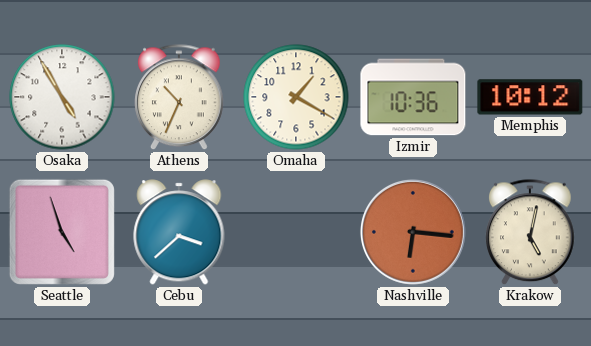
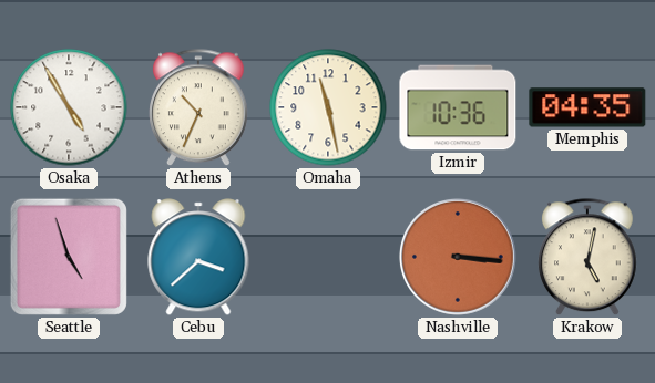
Omaha: 1:20 -> 11:28 (328, 107)
Memphis: 10:12 -> 04:35 (587, 107)
Nashville: 6:16 -> 3:16 (458, 257)
